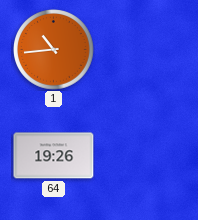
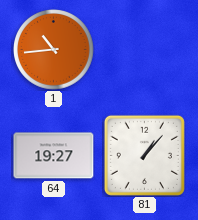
64: 19:26 -> 19:27 (54, 156)
81: none -> 1:07 (144, 155)
